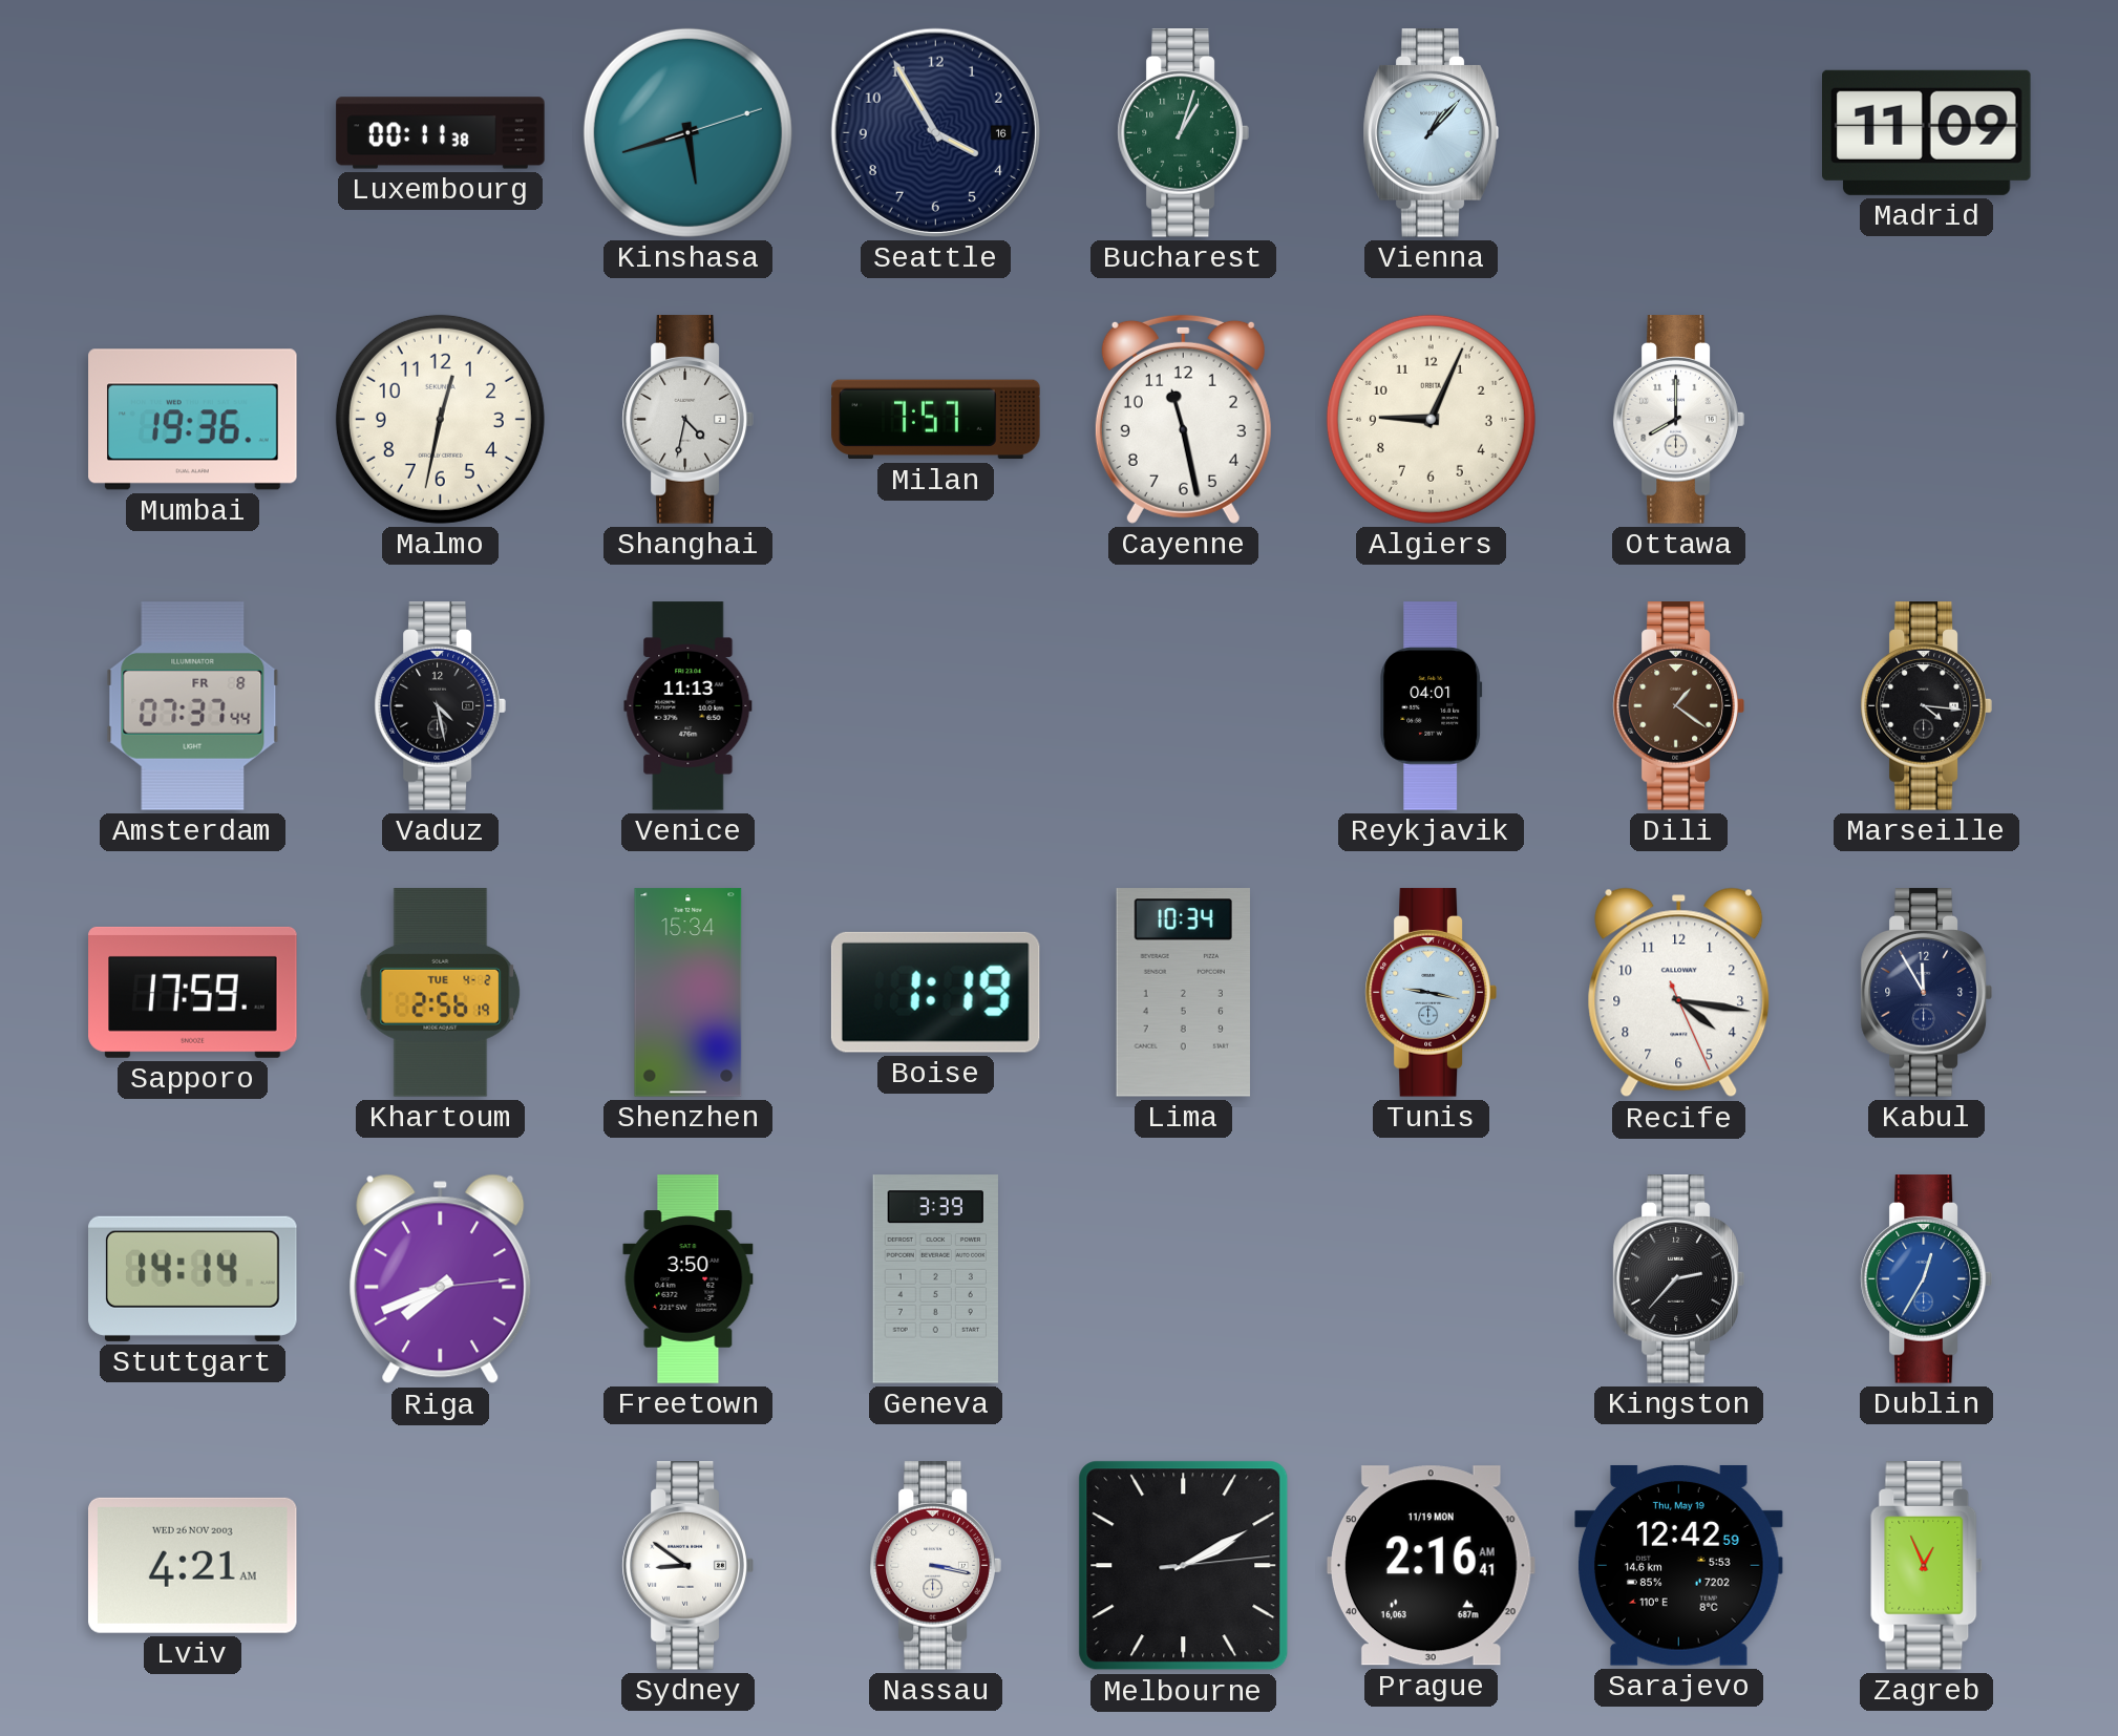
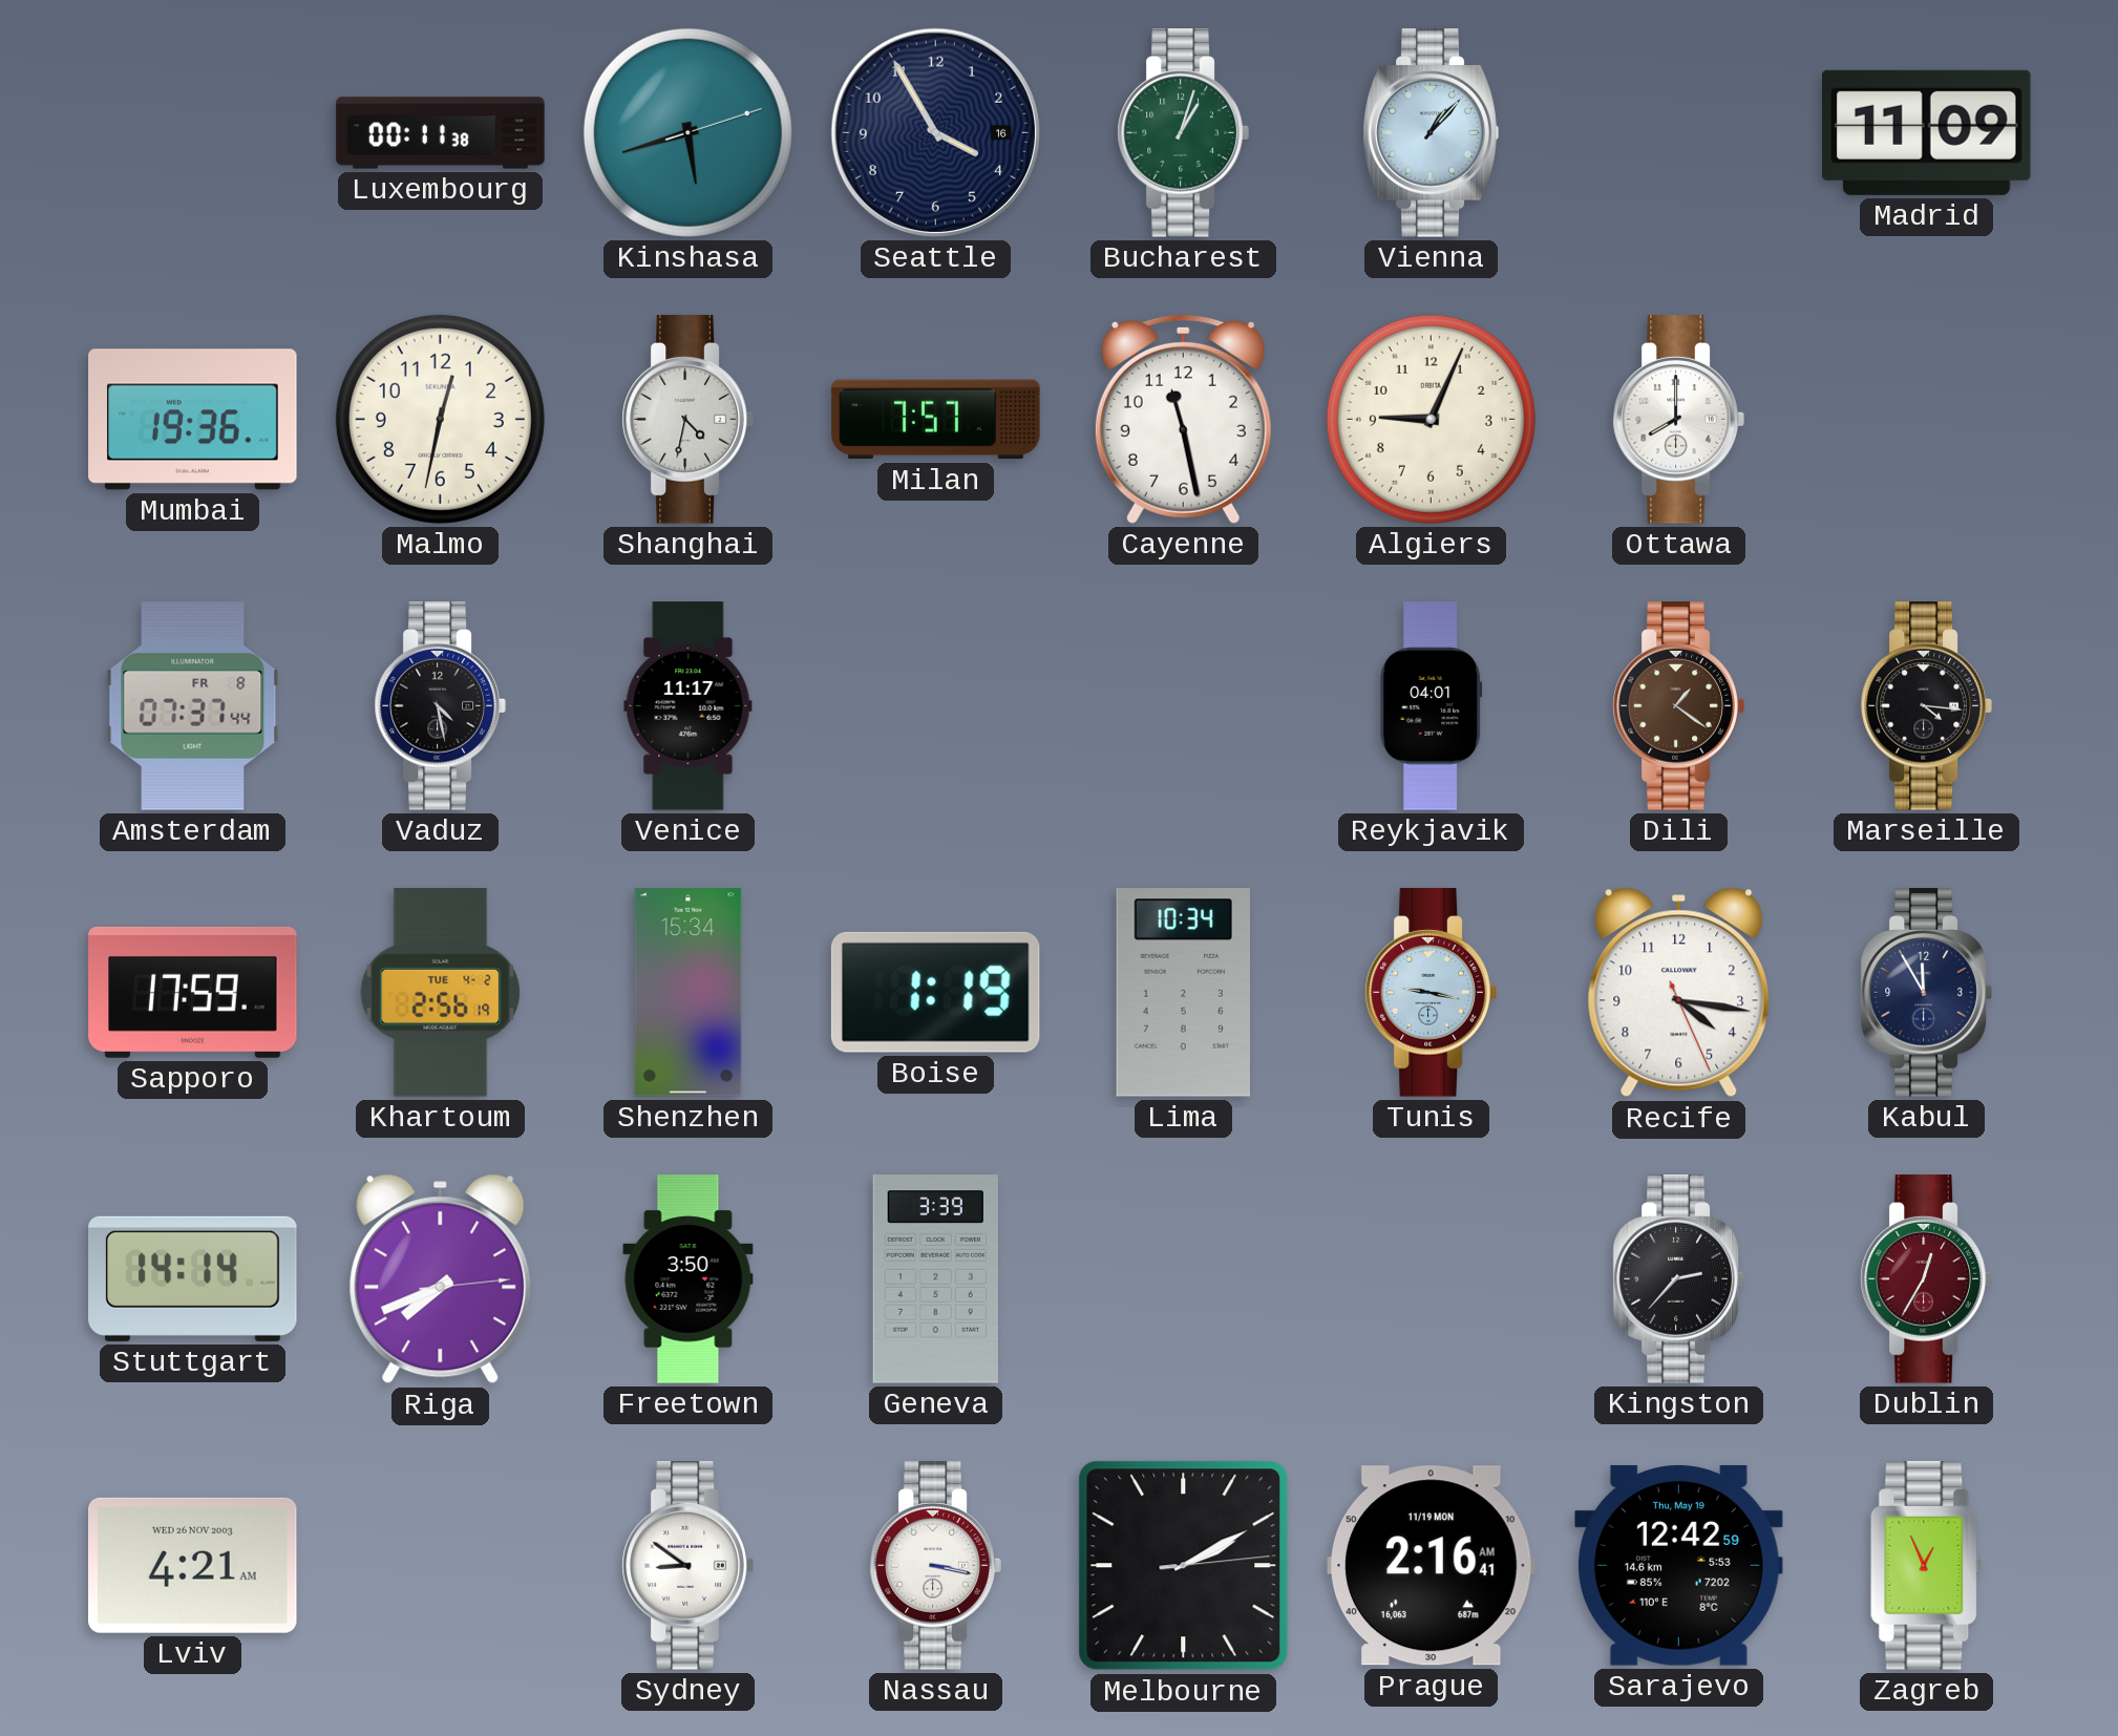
Venice: 11:13 -> 11:17 (689, 706)
Dublin dial: blue -> burgundy (1926, 1279)
